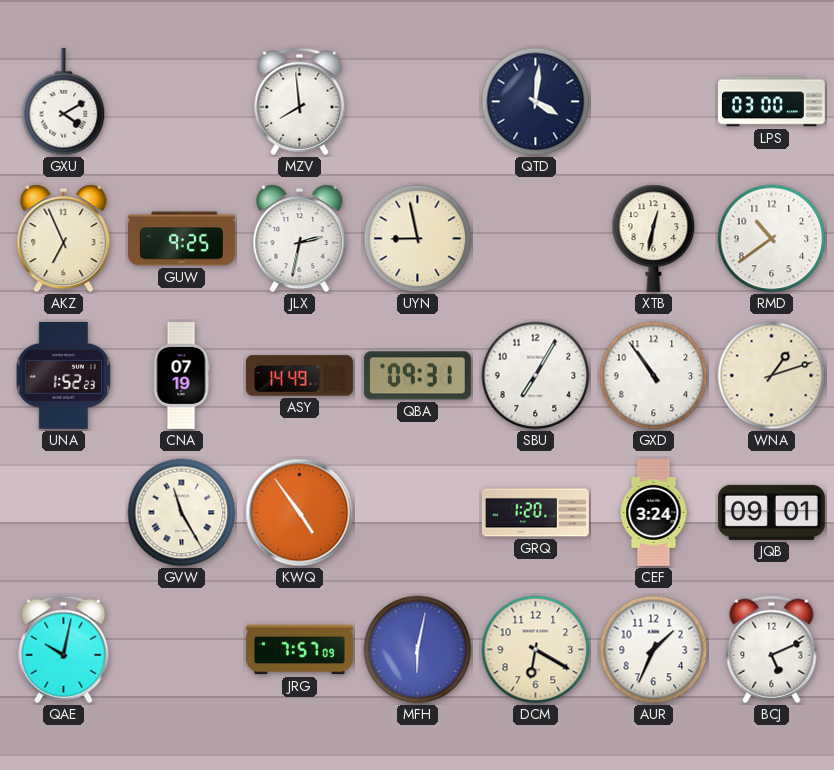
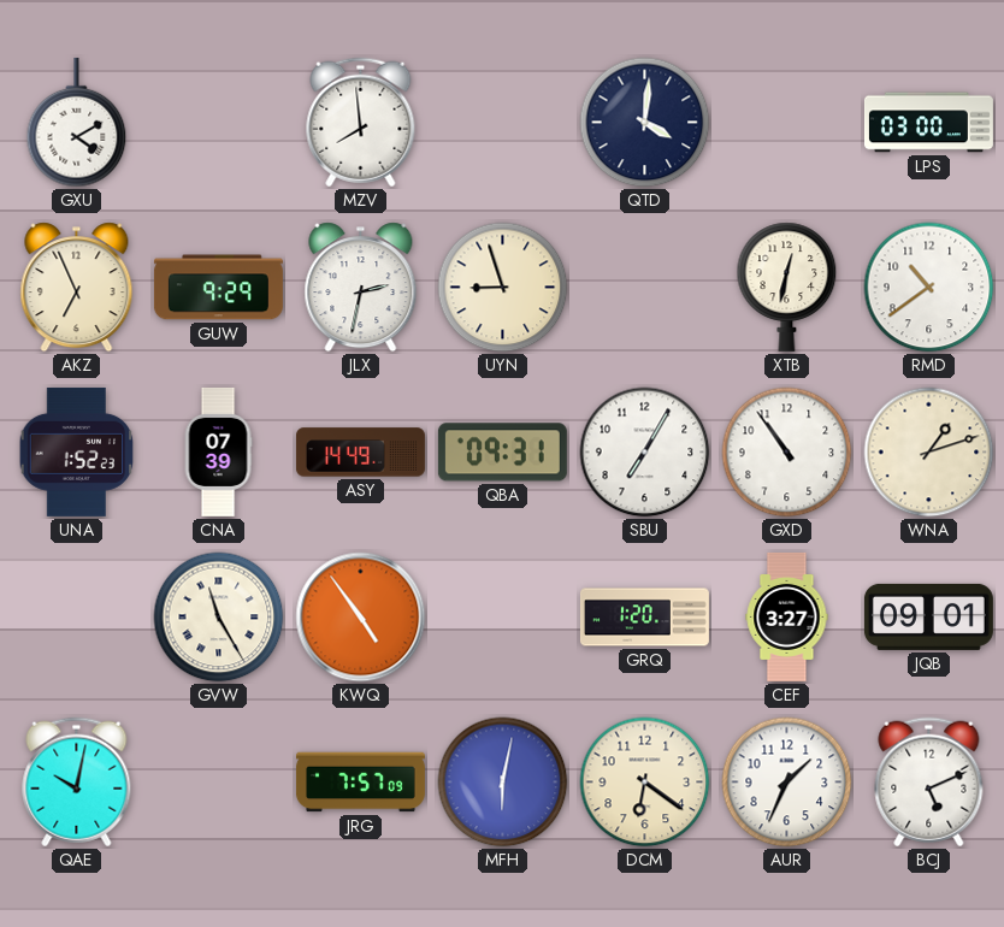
GUW: 9:25 -> 9:29 (218, 288)
UYN: 8:58 -> 8:57 (503, 288)
CNA: 07:19 -> 07:39 (218, 451)
CEF: 3:24 -> 3:27 (787, 616)
DCM: 6:20 -> 6:21 (645, 783)
